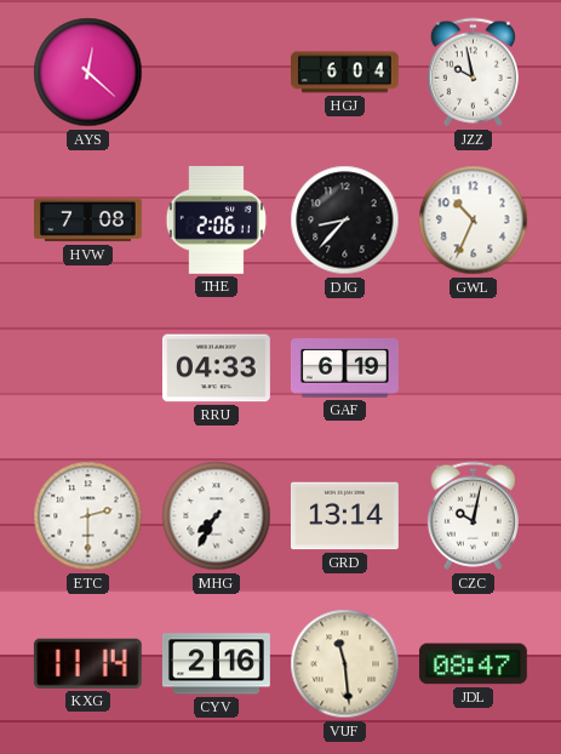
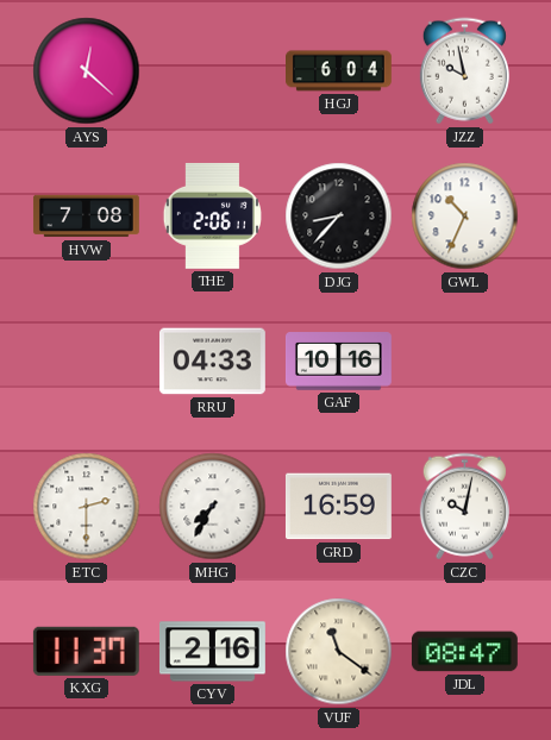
GAF: 6:19 -> 10:16 (338, 362)
GRD: 13:14 -> 16:59 (338, 507)
KXG: 11:14 -> 11:37 (86, 651)
VUF: 11:29 -> 11:21 (339, 652)
